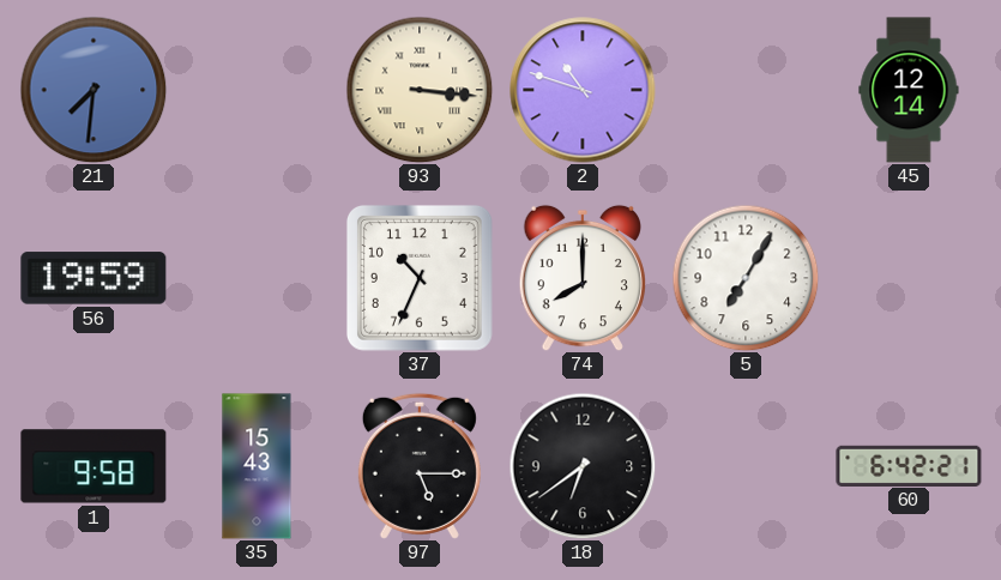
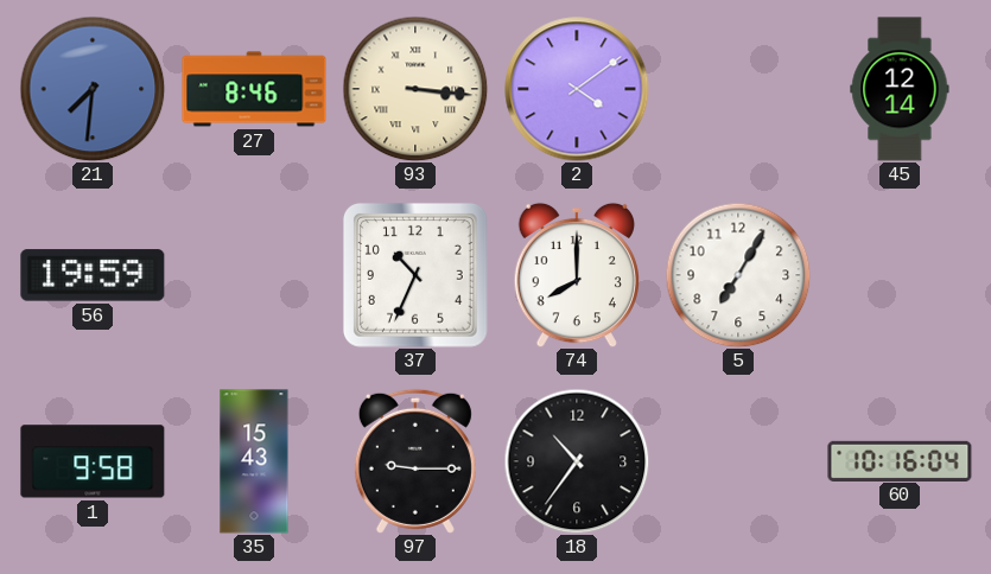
27: none -> 8:46 (254, 89)
2: 10:48 -> 4:09 (577, 89)
97: 5:15 -> 9:15 (415, 461)
18: 6:39 -> 10:36 (577, 461)
60: 6:42 -> 10:16 (900, 460)
